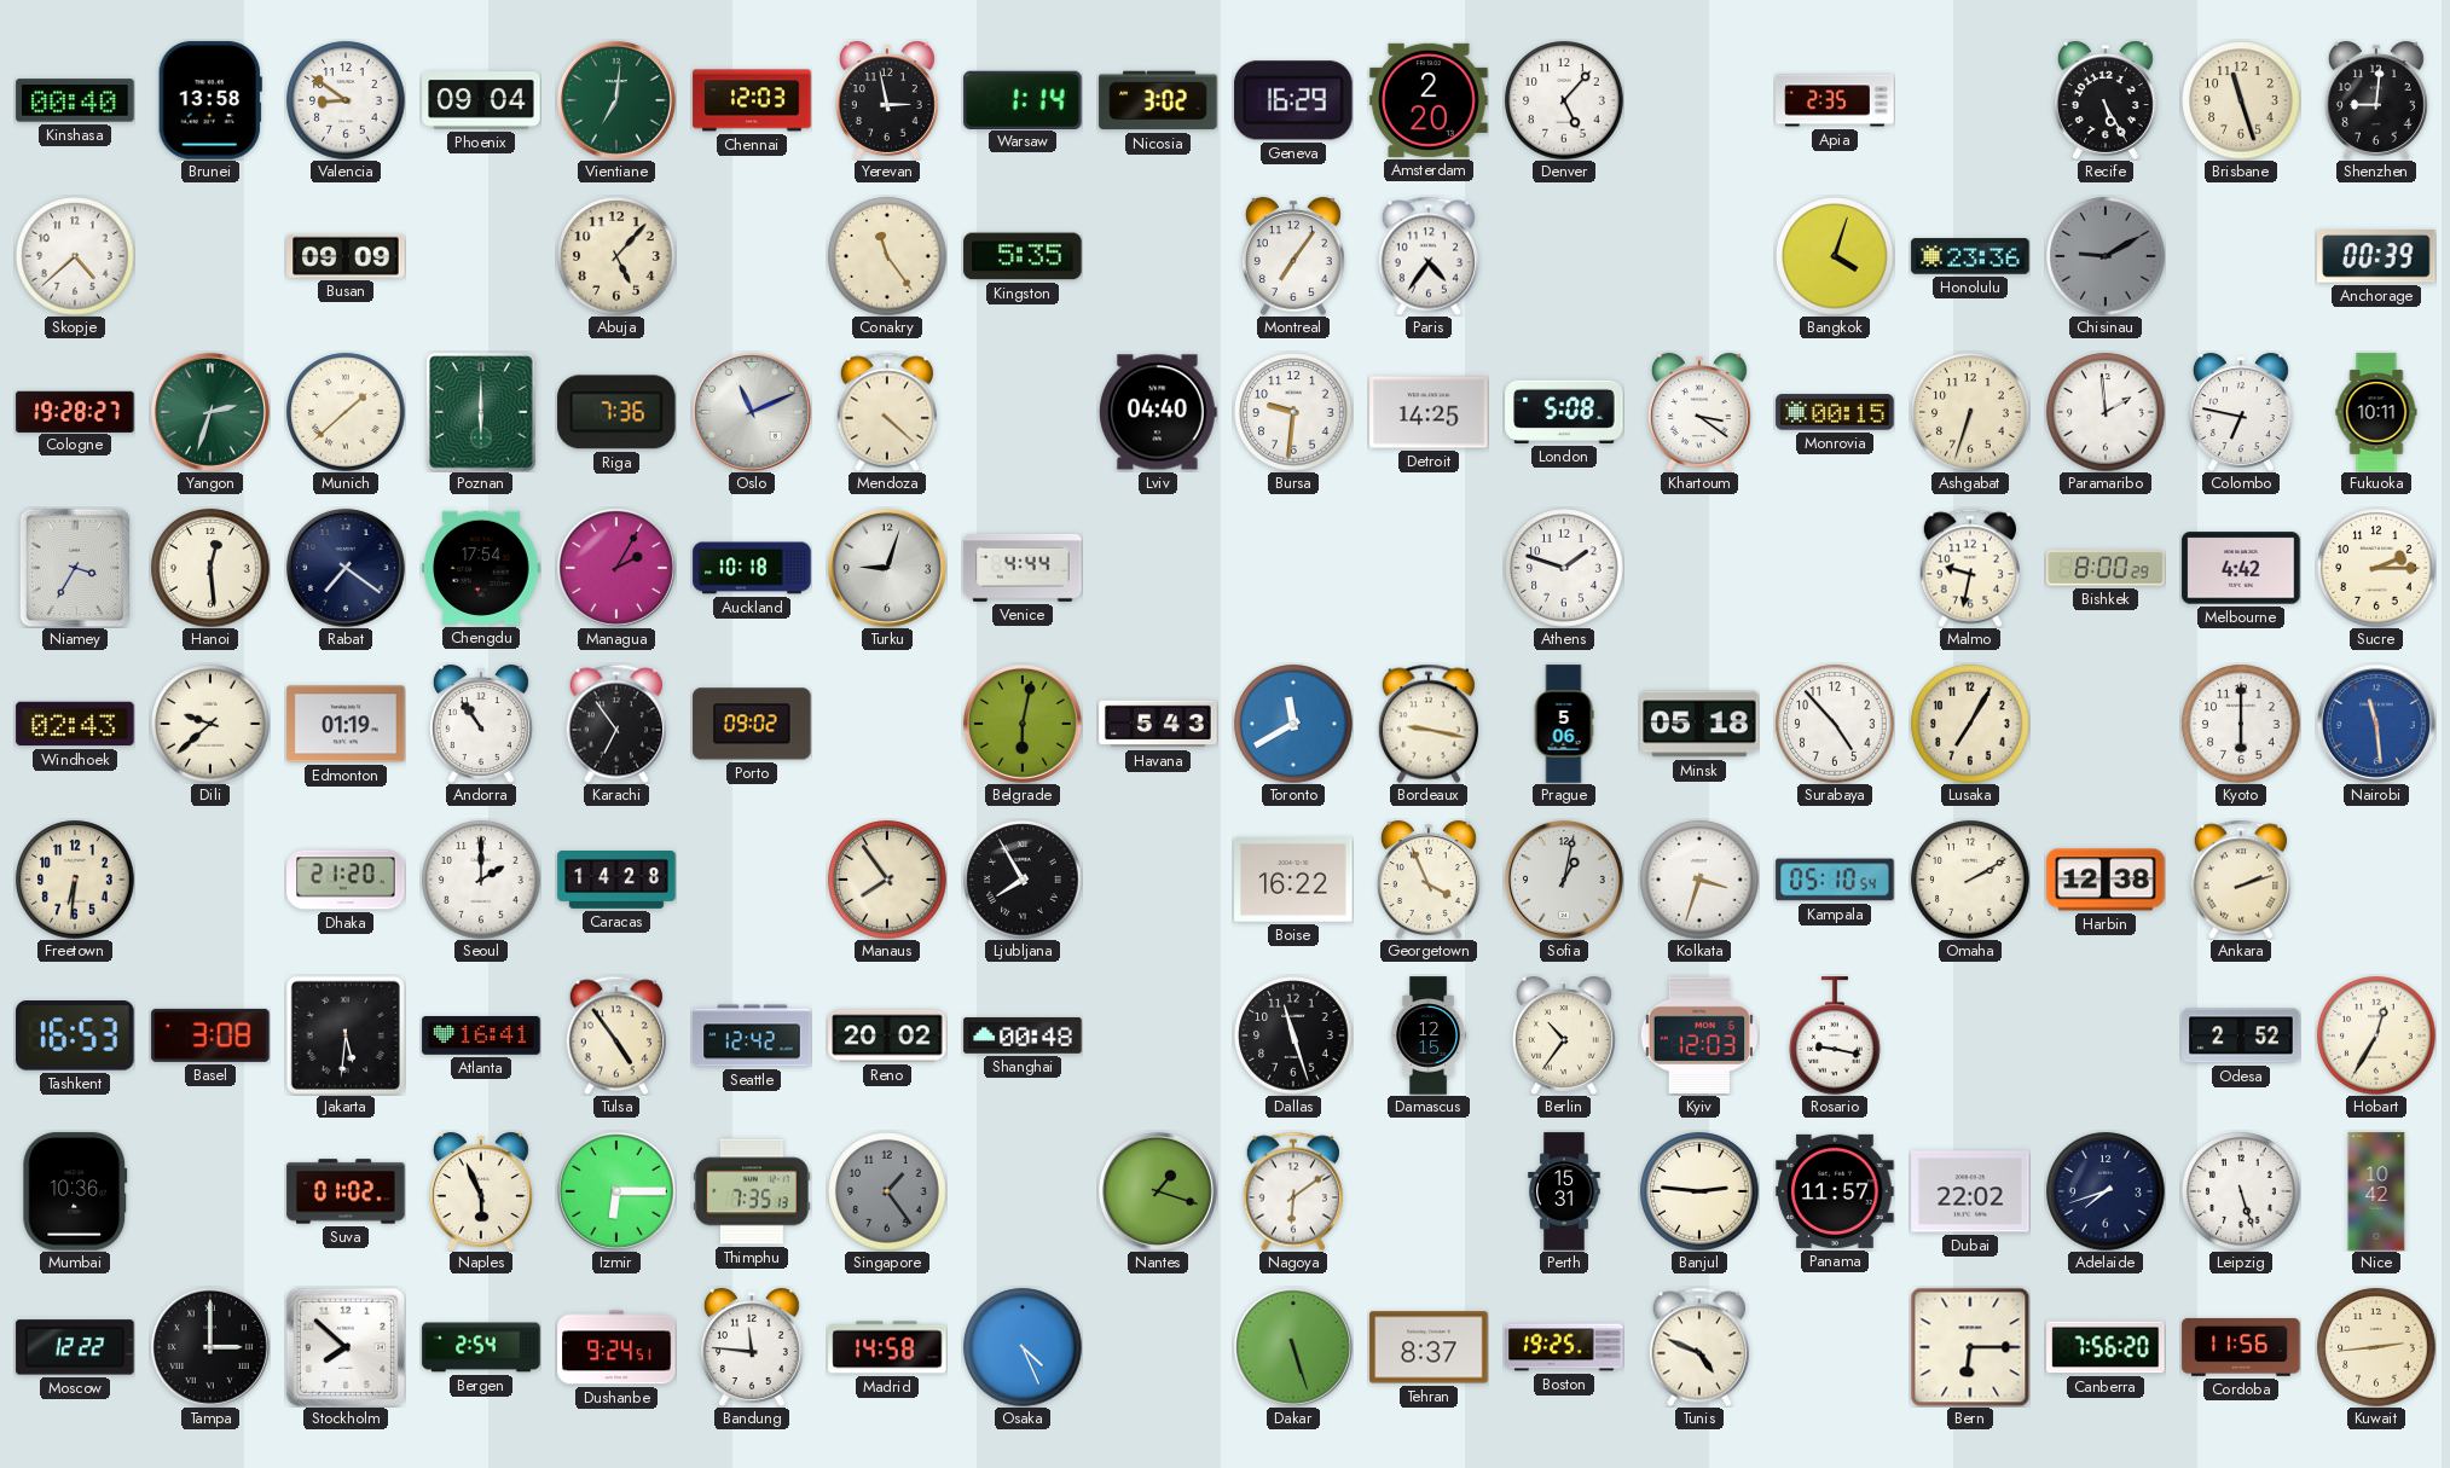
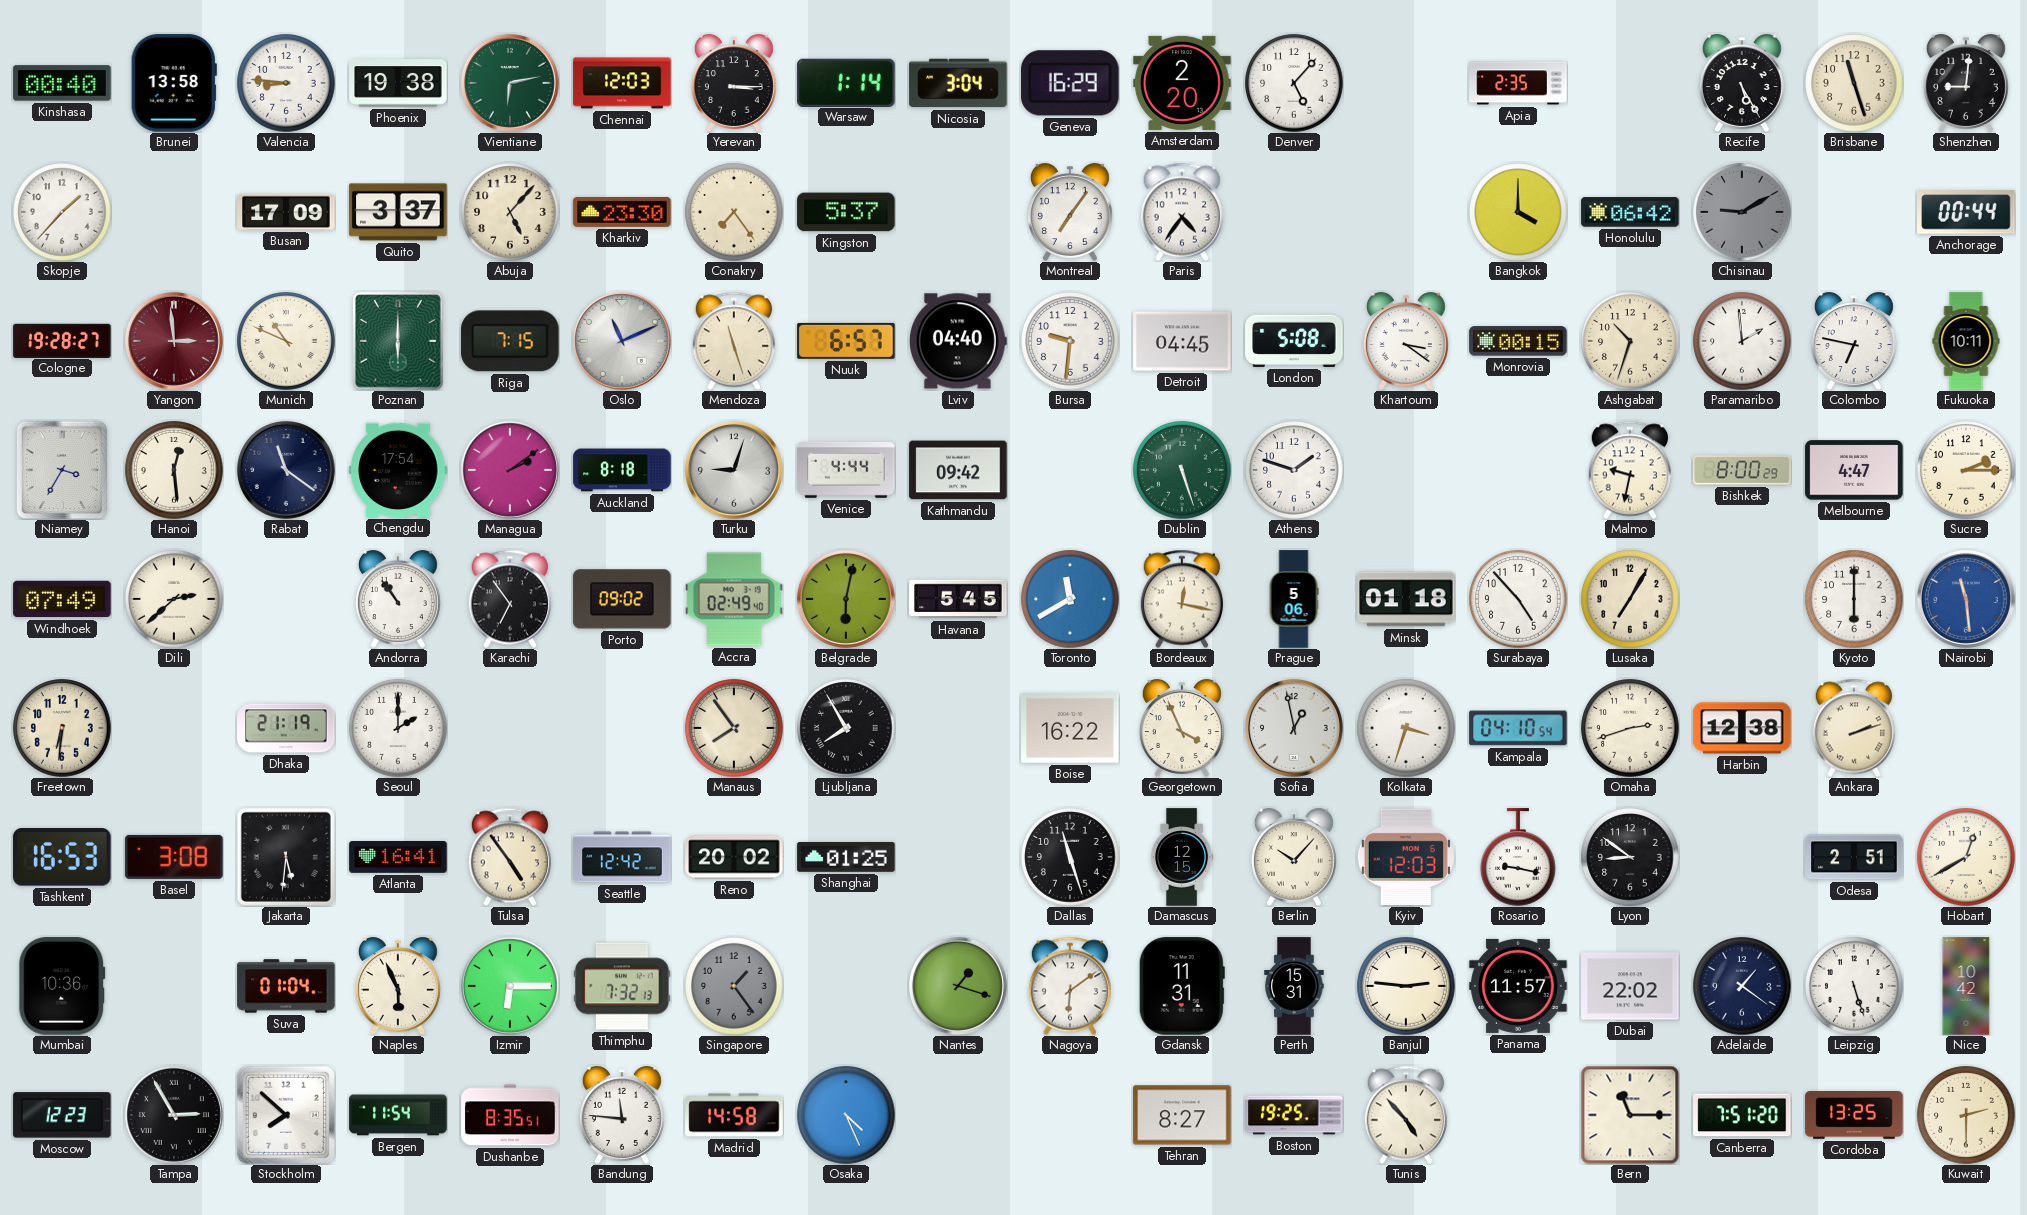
Valencia: 8:51 -> 8:46 (286, 83)
Phoenix: 09:04 -> 19:38 (398, 83)
Vientiane: 7:01 -> 6:13 (510, 83)
Yerevan: 2:58 -> 3:15 (734, 83)
Nicosia: 3:02 -> 3:04 (958, 83)
Skopje: 4:38 -> 1:37 (62, 212)
Busan: 09:09 -> 17:09 (286, 212)
Quito: none -> 3:37 (398, 212)
Kharkiv: none -> 23:30 (622, 212)
Conakry: 11:24 -> 7:24 (734, 212)
Kingston: 5:35 -> 5:37 (846, 212)
Bangkok: 4:03 -> 4:00 (1518, 212)
Honolulu: 23:36 -> 06:42 (1630, 212)
Anchorage: 00:39 -> 00:44 (1966, 212)
Yangon: 2:33 -> 2:59 (174, 341)
Yangon dial: green -> burgundy (174, 341)
Munich: 1:38 -> 10:49 (286, 341)
Riga: 7:36 -> 7:15 (510, 341)
Mendoza: 4:22 -> 11:27 (734, 341)
Nuuk: none -> 6:57 (846, 341)
Detroit: 14:25 -> 04:45 (1182, 341)
Ashgabat: 6:33 -> 10:33 (1630, 341)
Rabat: 7:21 -> 11:21 (286, 470)
Managua: 2:05 -> 2:09 (510, 470)
Auckland: 10:18 -> 8:18 (622, 470)
Kathmandu: none -> 09:42 (958, 470)
Dublin: none -> 5:27 (1182, 470)
Melbourne: 4:42 -> 4:47 (1854, 470)
Windhoek: 02:43 -> 07:49 (62, 599)
Dili: 9:38 -> 2:38 (174, 599)
Edmonton: 01:19 -> none (346, 724)
Accra: none -> 02:49 (734, 599)
Havana: 5:43 -> 5:45 (958, 599)
Bordeaux: 9:17 -> 12:17 (1182, 599)
Minsk: 05:18 -> 01:18 (1406, 599)
Dhaka: 21:20 -> 21:19 (286, 728)
Caracas: 14:28 -> none (616, 881)
Sofia: 1:02 -> 12:58 (1294, 728)
Kampala: 05:10 -> 04:10 (1518, 728)
Omaha: 2:10 -> 2:42 (1630, 728)
Shanghai: 00:48 -> 01:25 (846, 857)
Berlin: 10:36 -> 10:07 (1294, 857)
Lyon: none -> 8:51 (1630, 857)
Odesa: 2:52 -> 2:51 (1854, 857)
Hobart: 12:35 -> 12:40 (1966, 857)
Suva: 01:02 -> 01:04 (286, 986)
Thimphu: 7:35 -> 7:32 (622, 986)
Gdansk: none -> 11:31 (1182, 986)
Adelaide: 7:42 -> 1:21 (1742, 986)
Moscow: 12:22 -> 12:23 (62, 1115)
Tampa: 3:00 -> 2:55 (174, 1115)
Bergen: 2:54 -> 11:54 (398, 1115)
Dushanbe: 9:24 -> 8:35 (510, 1115)
Dakar: 5:27 -> none (1293, 1347)
Tehran: 8:37 -> 8:27 (1182, 1115)
Tunis: 4:49 -> 4:53 (1406, 1115)
Bern: 6:15 -> 11:15 (1630, 1115)
Canberra: 7:56 -> 7:51 (1742, 1115)
Cordoba: 11:56 -> 13:25 (1854, 1115)
Kuwait: 2:44 -> 2:30 (1966, 1115)
